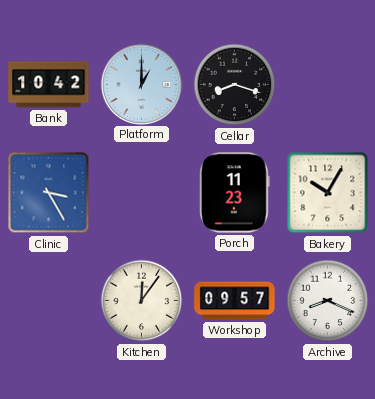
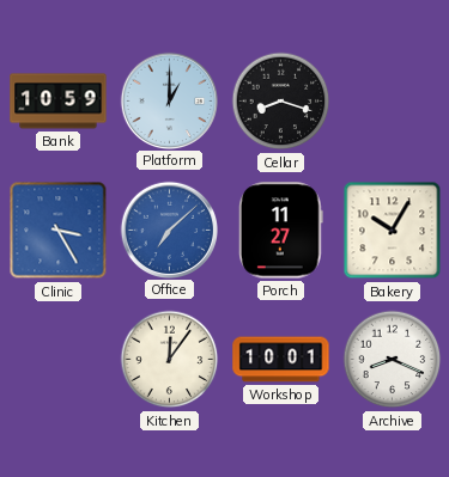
Bank: 10:42 -> 10:59 (59, 102)
Office: none -> 7:08 (169, 230)
Porch: 11:23 -> 11:27 (280, 231)
Workshop: 09:57 -> 10:01 (281, 360)
